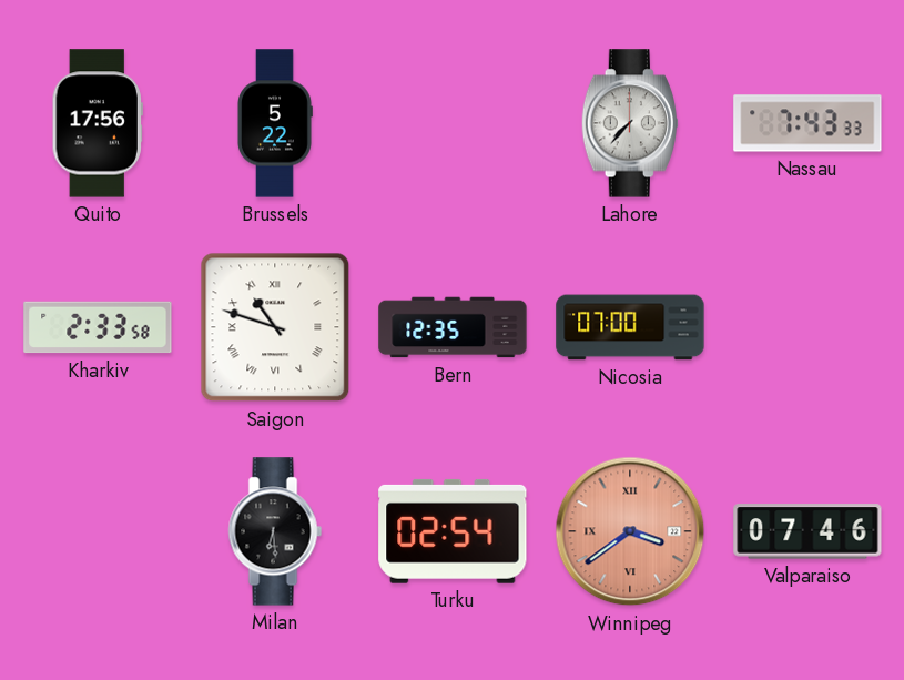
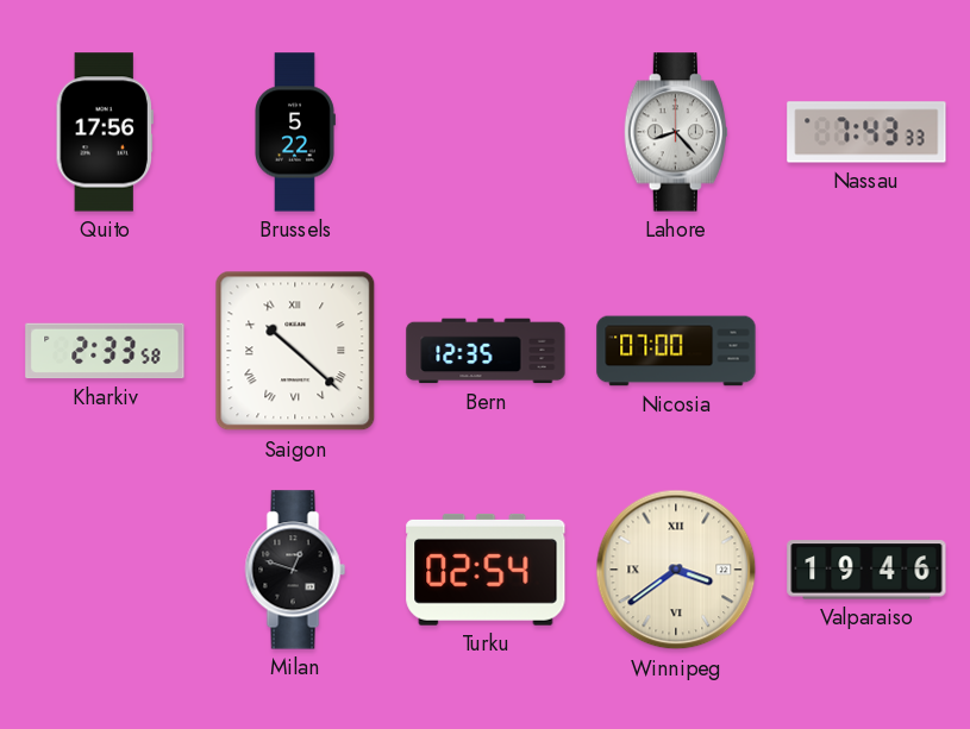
Lahore: 7:37 -> 8:23 (676, 132)
Saigon: 10:48 -> 10:22 (295, 351)
Milan: 6:29 -> 12:48 (295, 570)
Winnipeg dial: salmon -> cream (676, 570)
Valparaiso: 07:46 -> 19:46 (866, 570)
